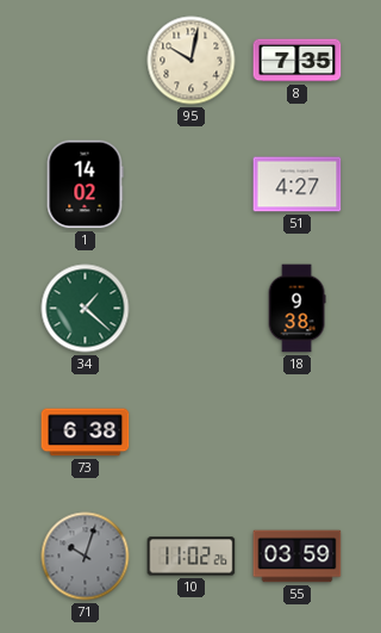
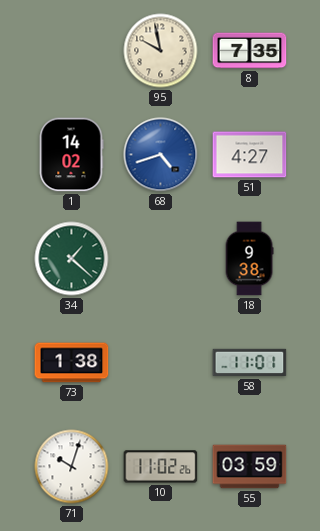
95: 10:02 -> 9:58 (161, 51)
68: none -> 4:42 (161, 155)
73: 6:38 -> 1:38 (72, 363)
58: none -> 11:01 (250, 363)
71 dial: grey -> white (72, 467)
